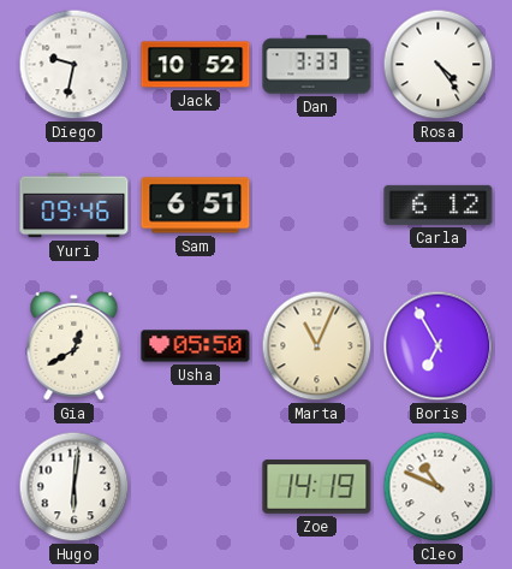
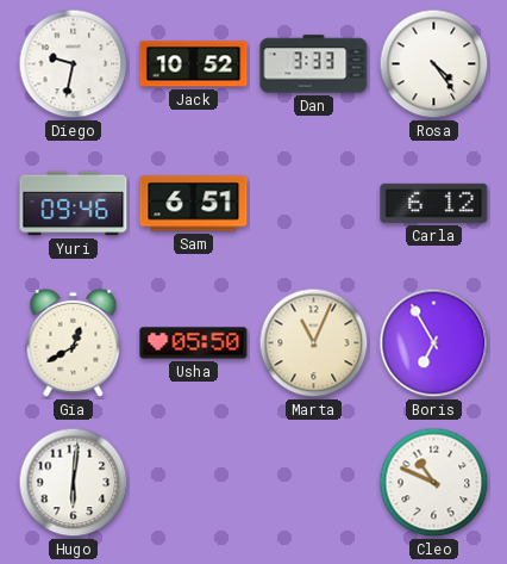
Zoe: 14:19 -> none (317, 487)
